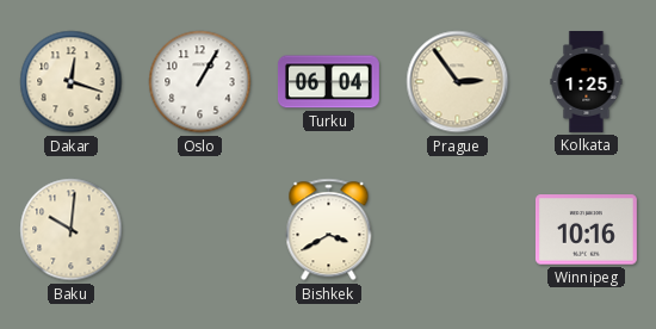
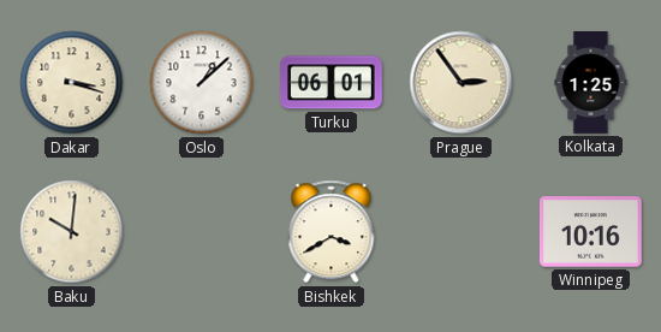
Dakar: 12:18 -> 3:18 (72, 83)
Oslo: 1:05 -> 1:08 (202, 83)
Turku: 06:04 -> 06:01 (330, 83)
